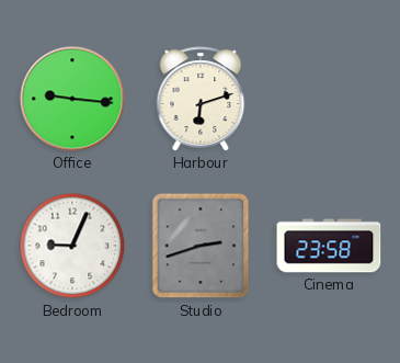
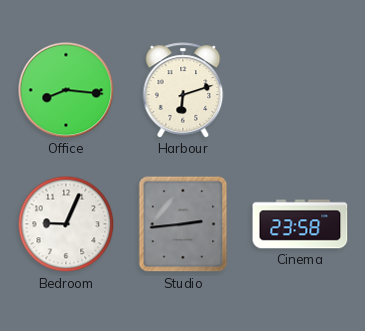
Office: 9:16 -> 8:16 (66, 90)
Studio: 2:42 -> 2:44 (183, 224)
